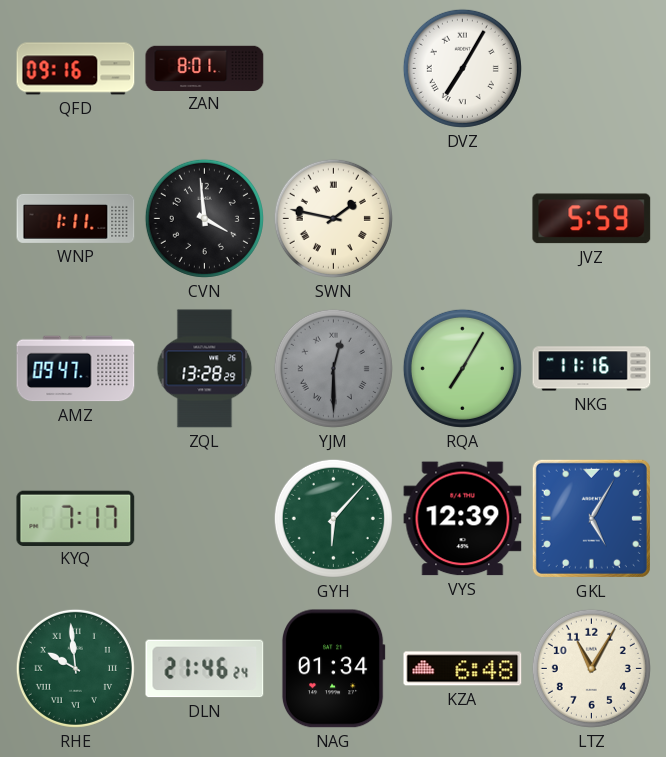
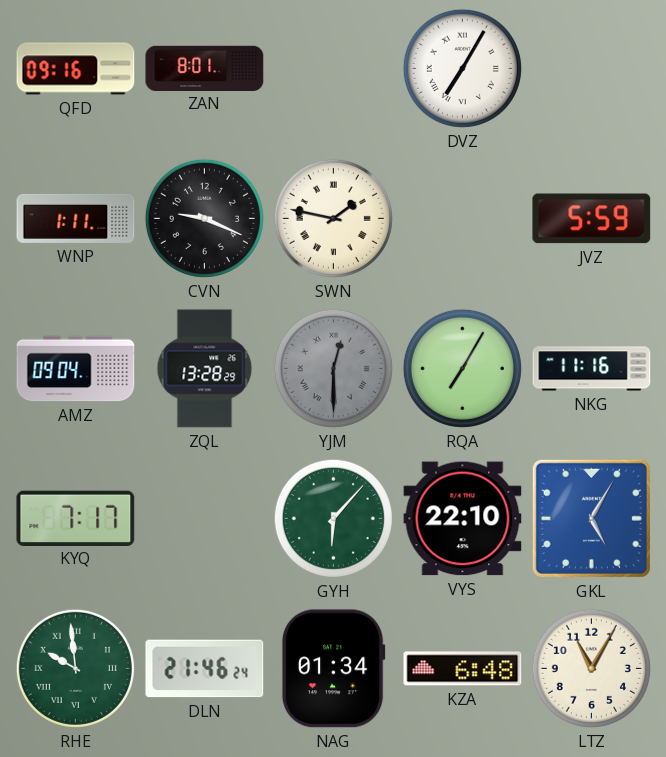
CVN: 3:59 -> 9:19 (204, 218)
AMZ: 09:47 -> 09:04 (76, 369)
VYS: 12:39 -> 22:10 (463, 519)
